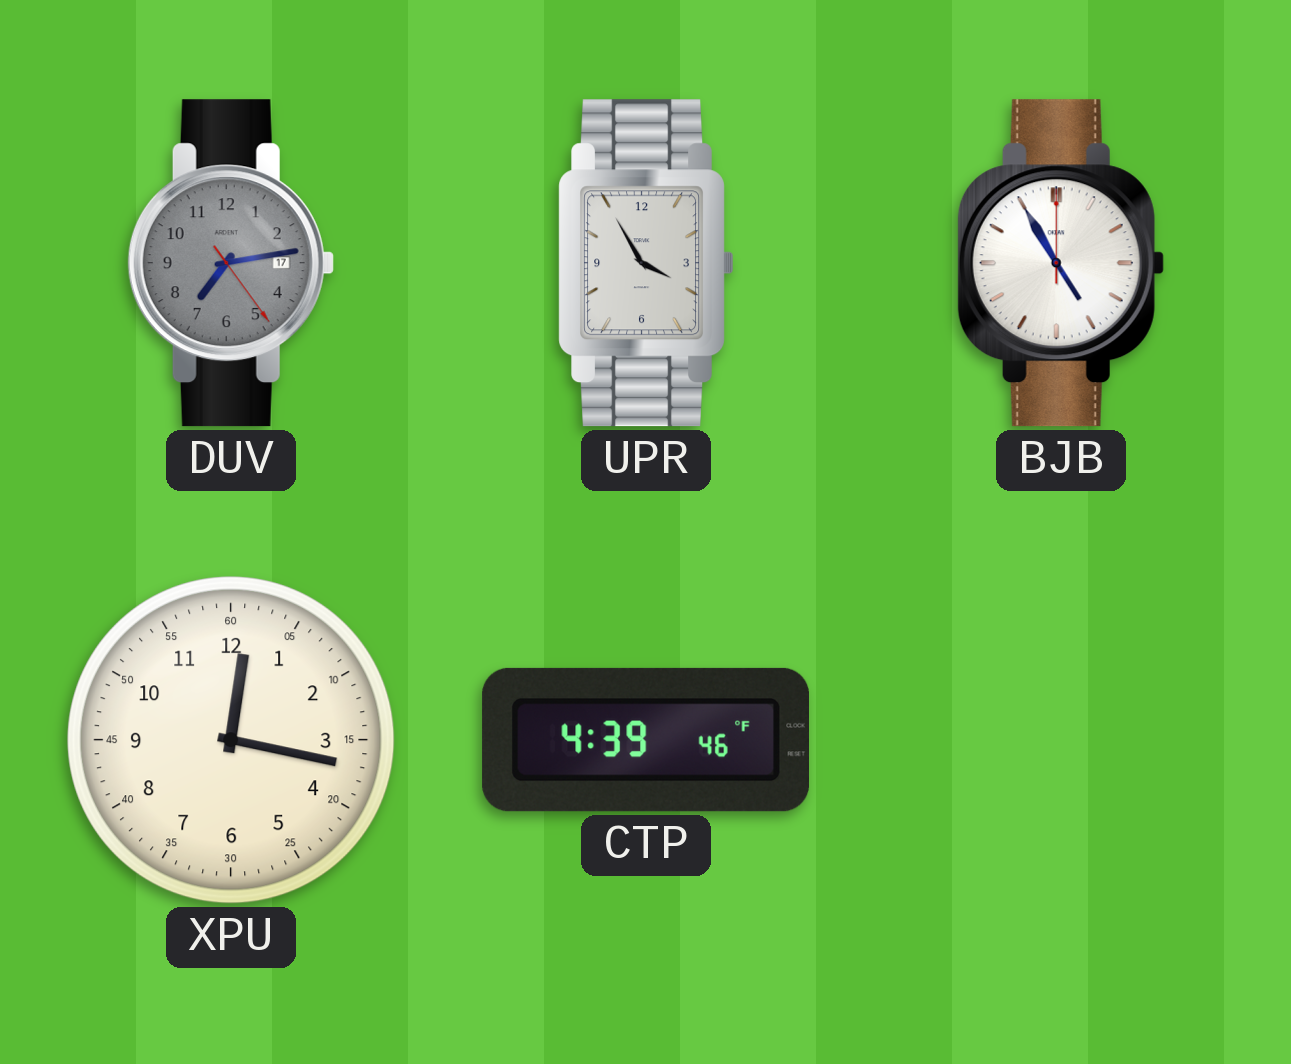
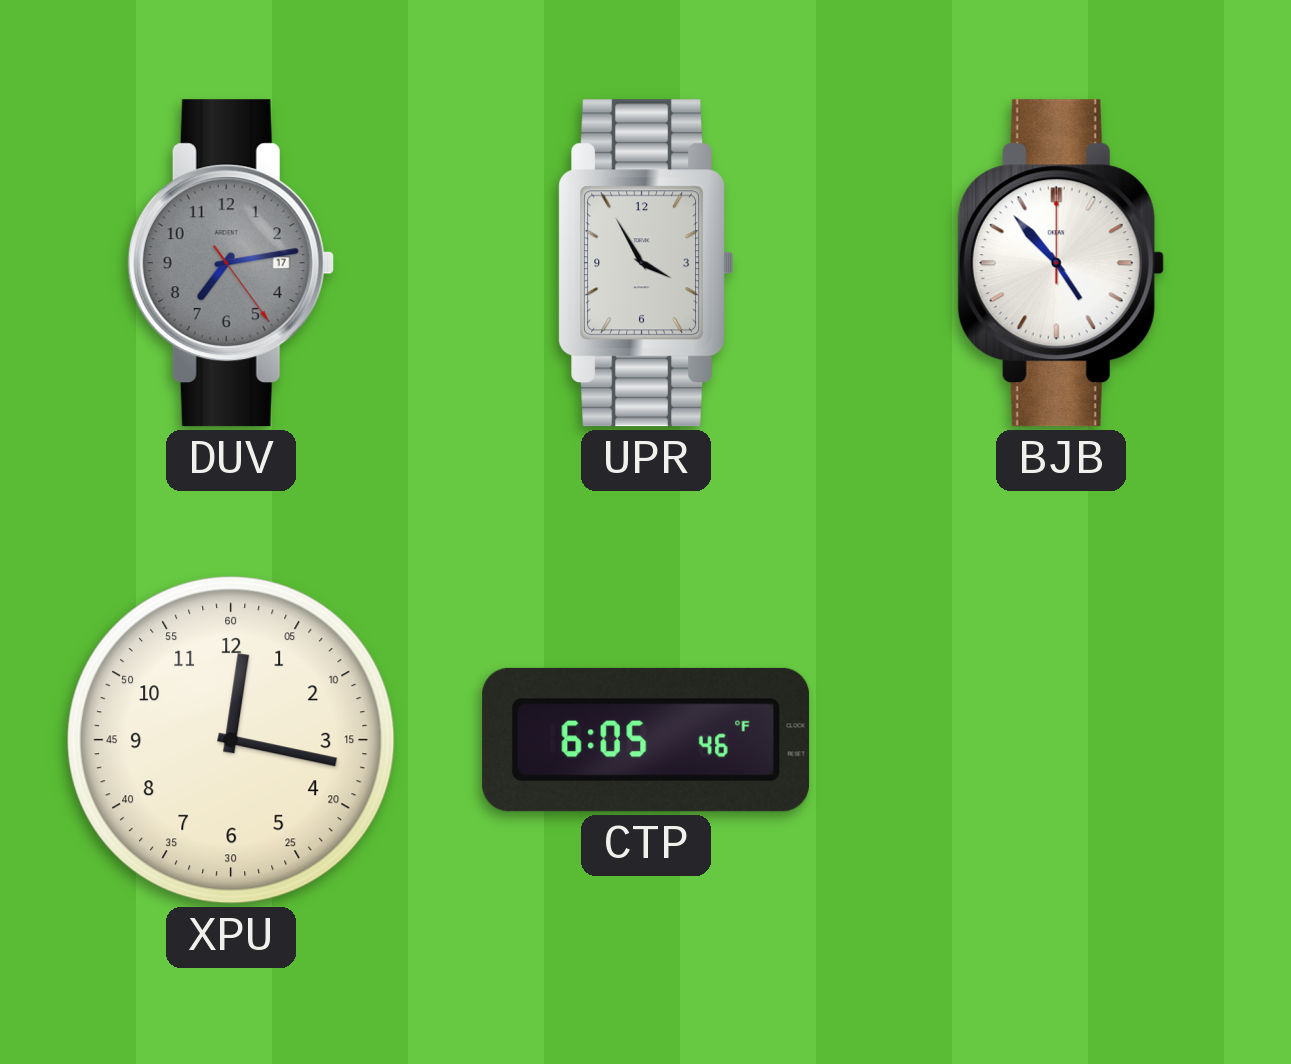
BJB: 4:55 -> 4:53 (1061, 263)
CTP: 4:39 -> 6:05 (645, 740)
